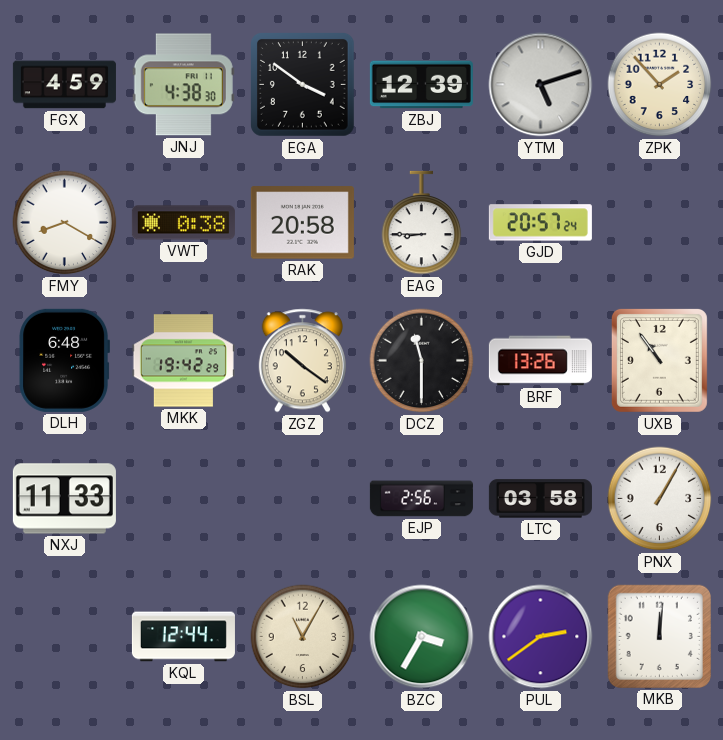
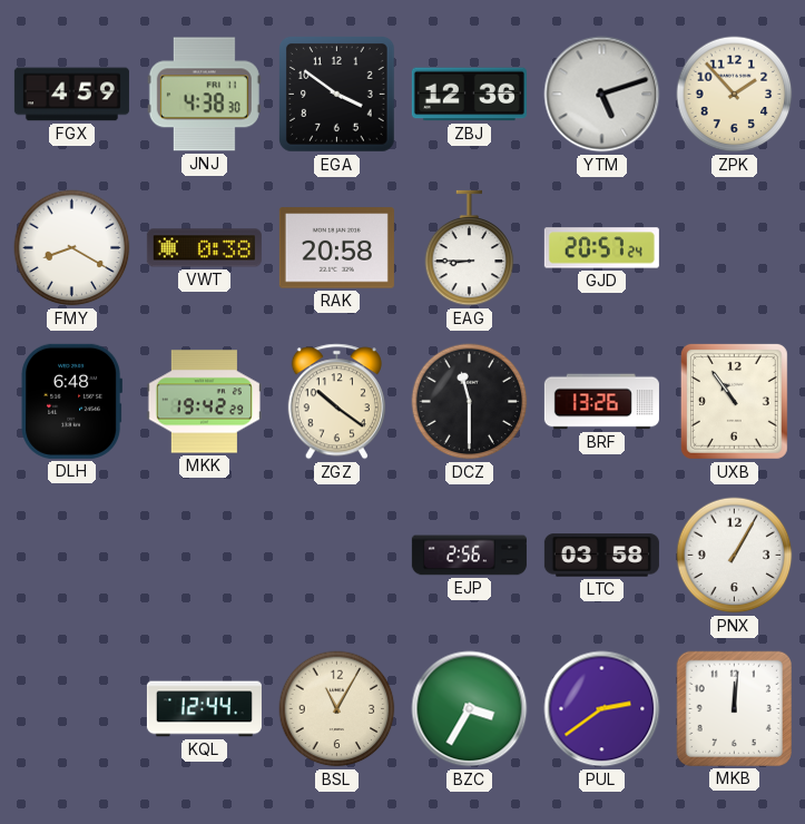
ZBJ: 12:39 -> 12:36 (469, 95)
NXJ: 11:33 -> none (64, 499)
